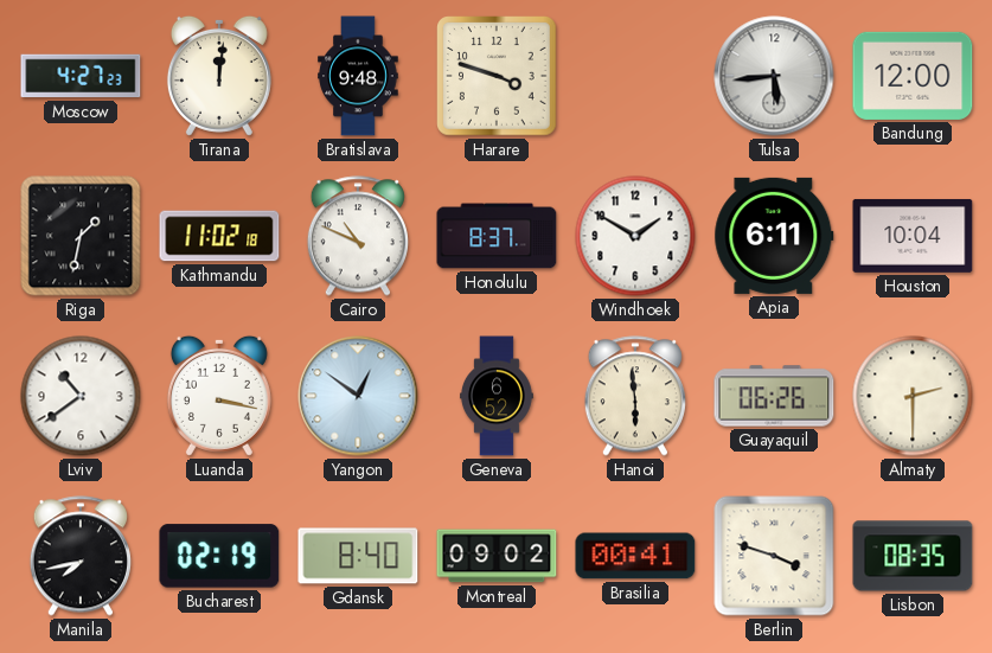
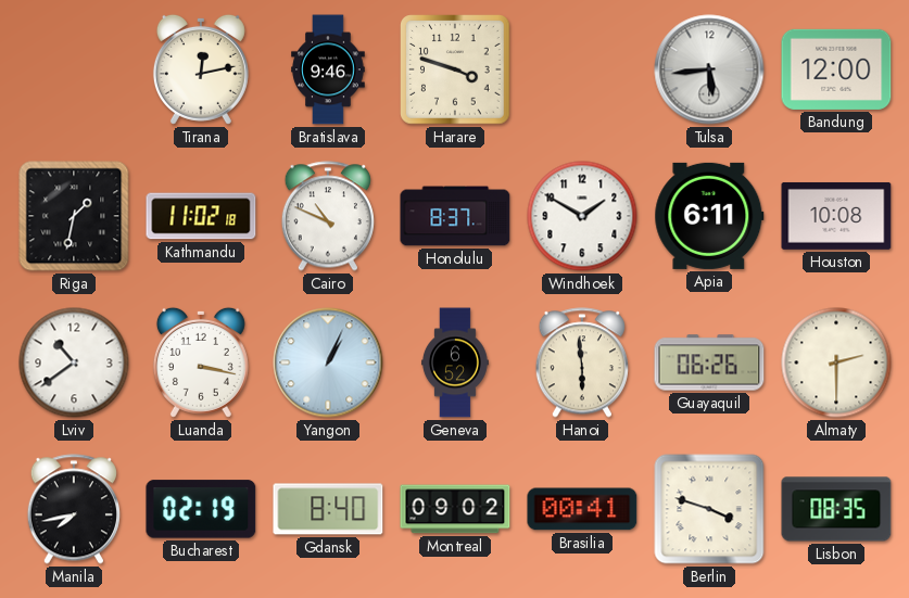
Moscow: 4:27 -> none (81, 76)
Tirana: 12:01 -> 12:13 (201, 69)
Bratislava: 9:48 -> 9:46 (328, 69)
Houston: 10:04 -> 10:08 (836, 216)
Yangon: 12:51 -> 1:04 (328, 362)
